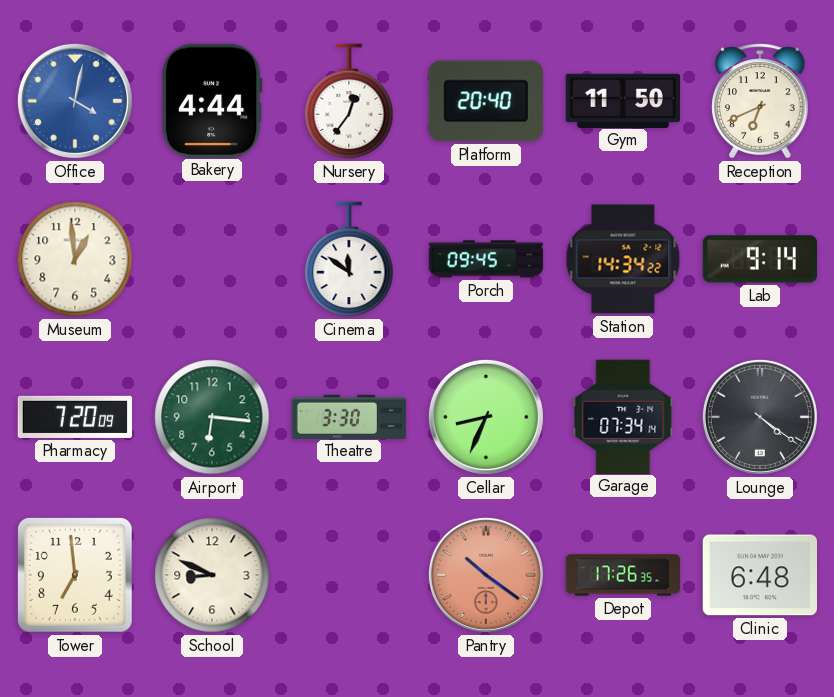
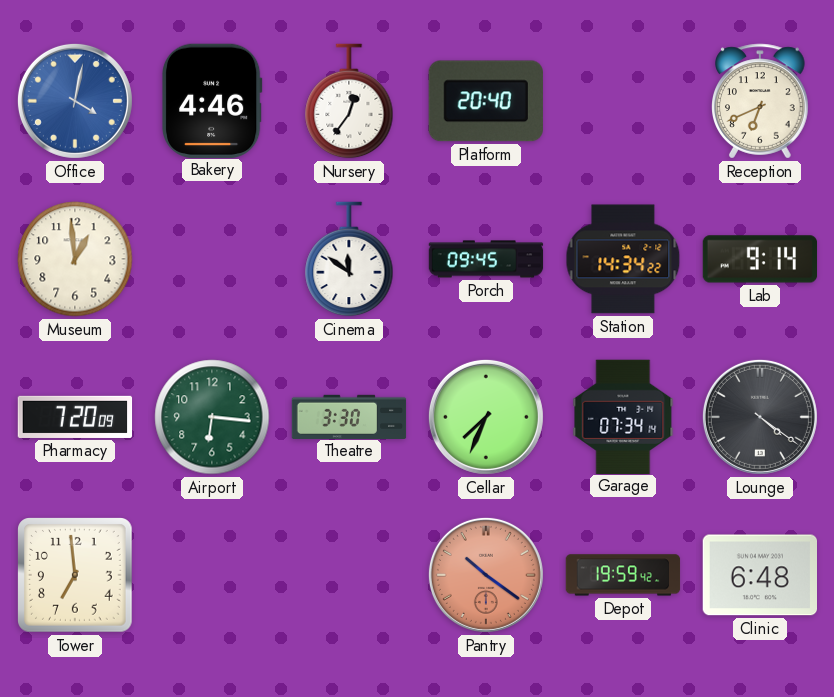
Bakery: 4:44 -> 4:46 (212, 100)
Gym: 11:50 -> none (623, 100)
Cellar: 8:34 -> 7:34 (486, 417)
School: 8:49 -> none (212, 575)
Depot: 17:26 -> 19:59 (623, 575)
